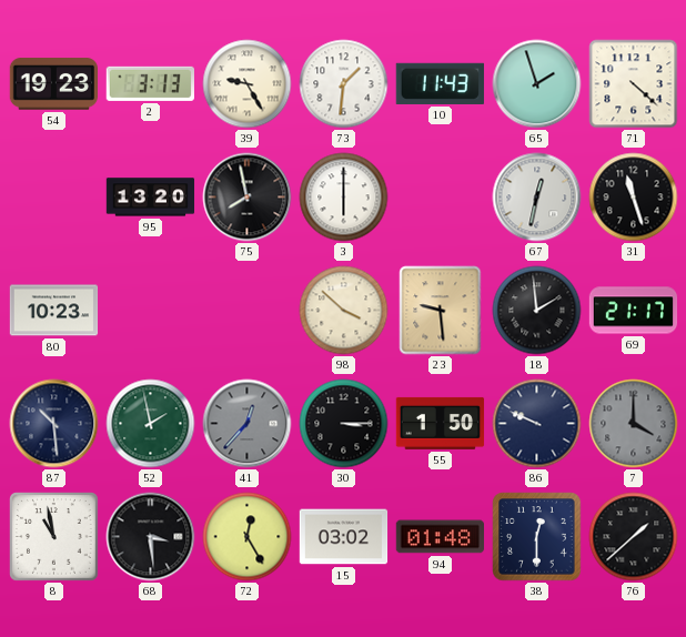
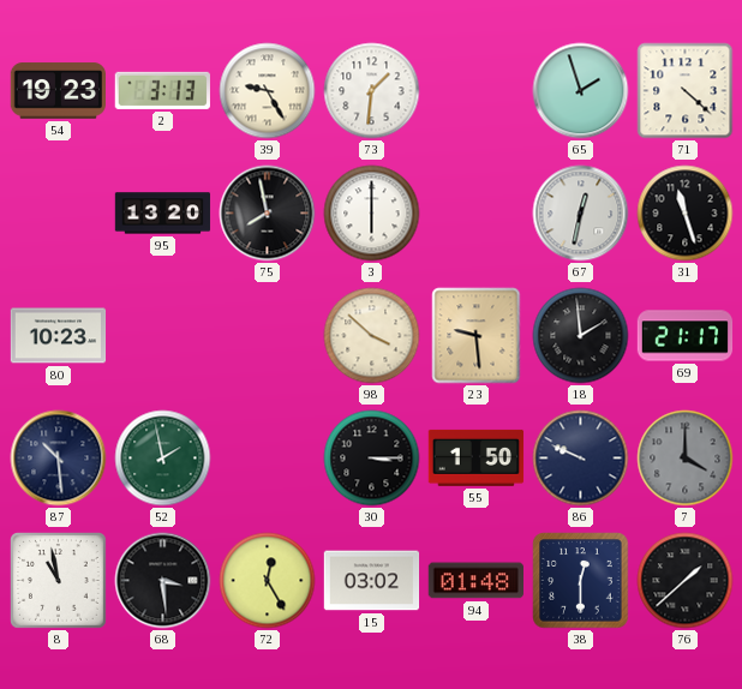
10: 11:43 -> none (440, 83)
41: 12:37 -> none (248, 424)
